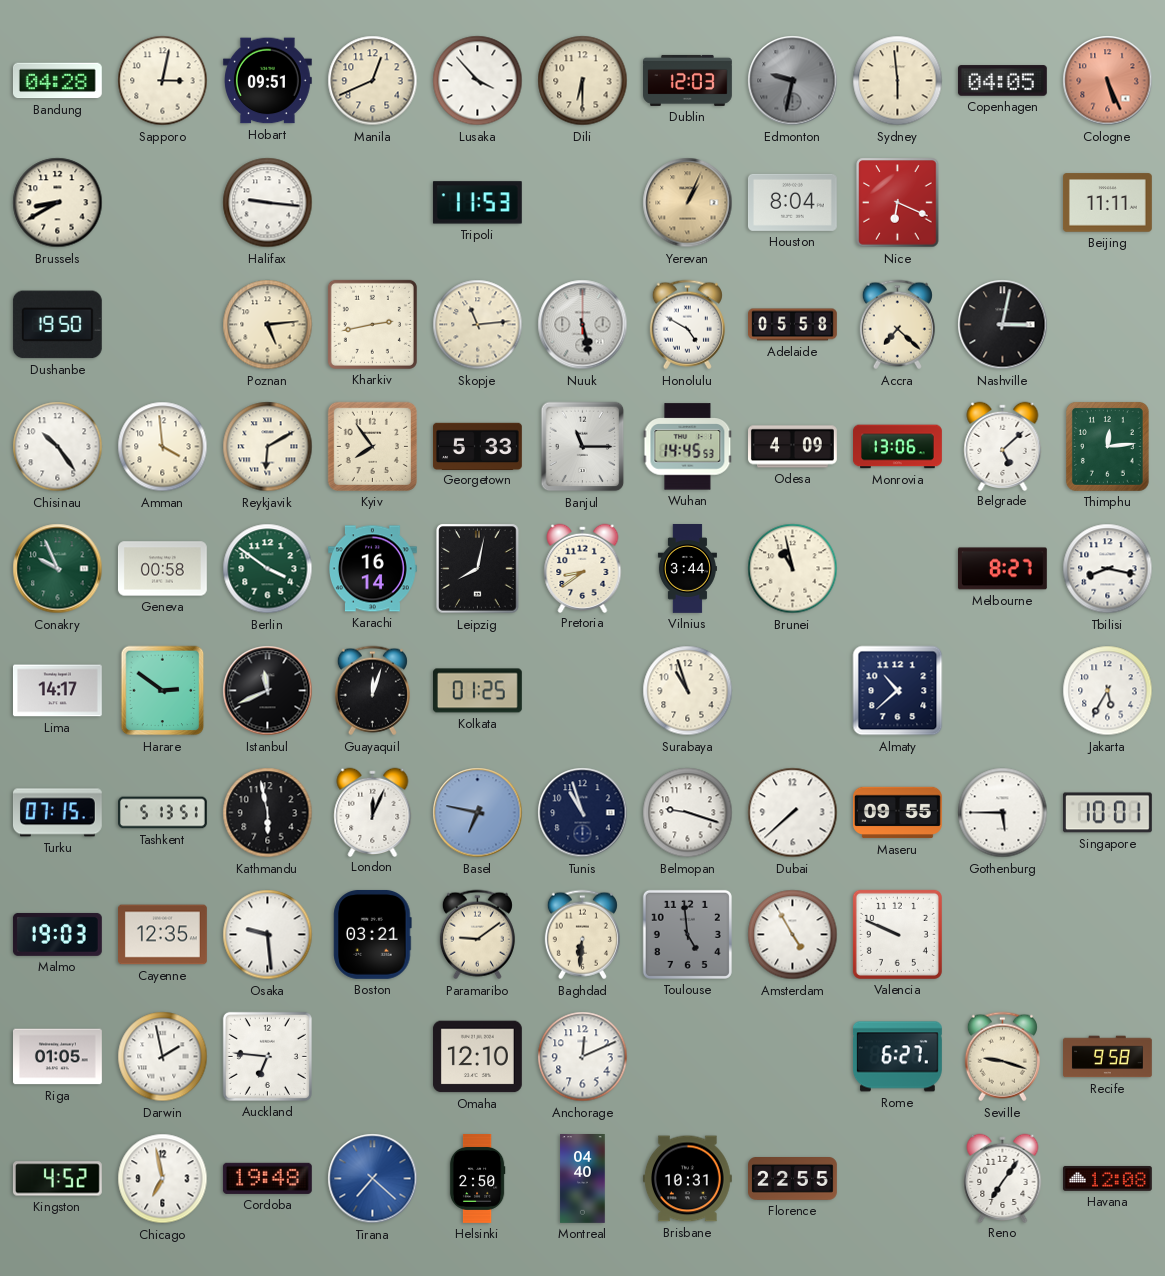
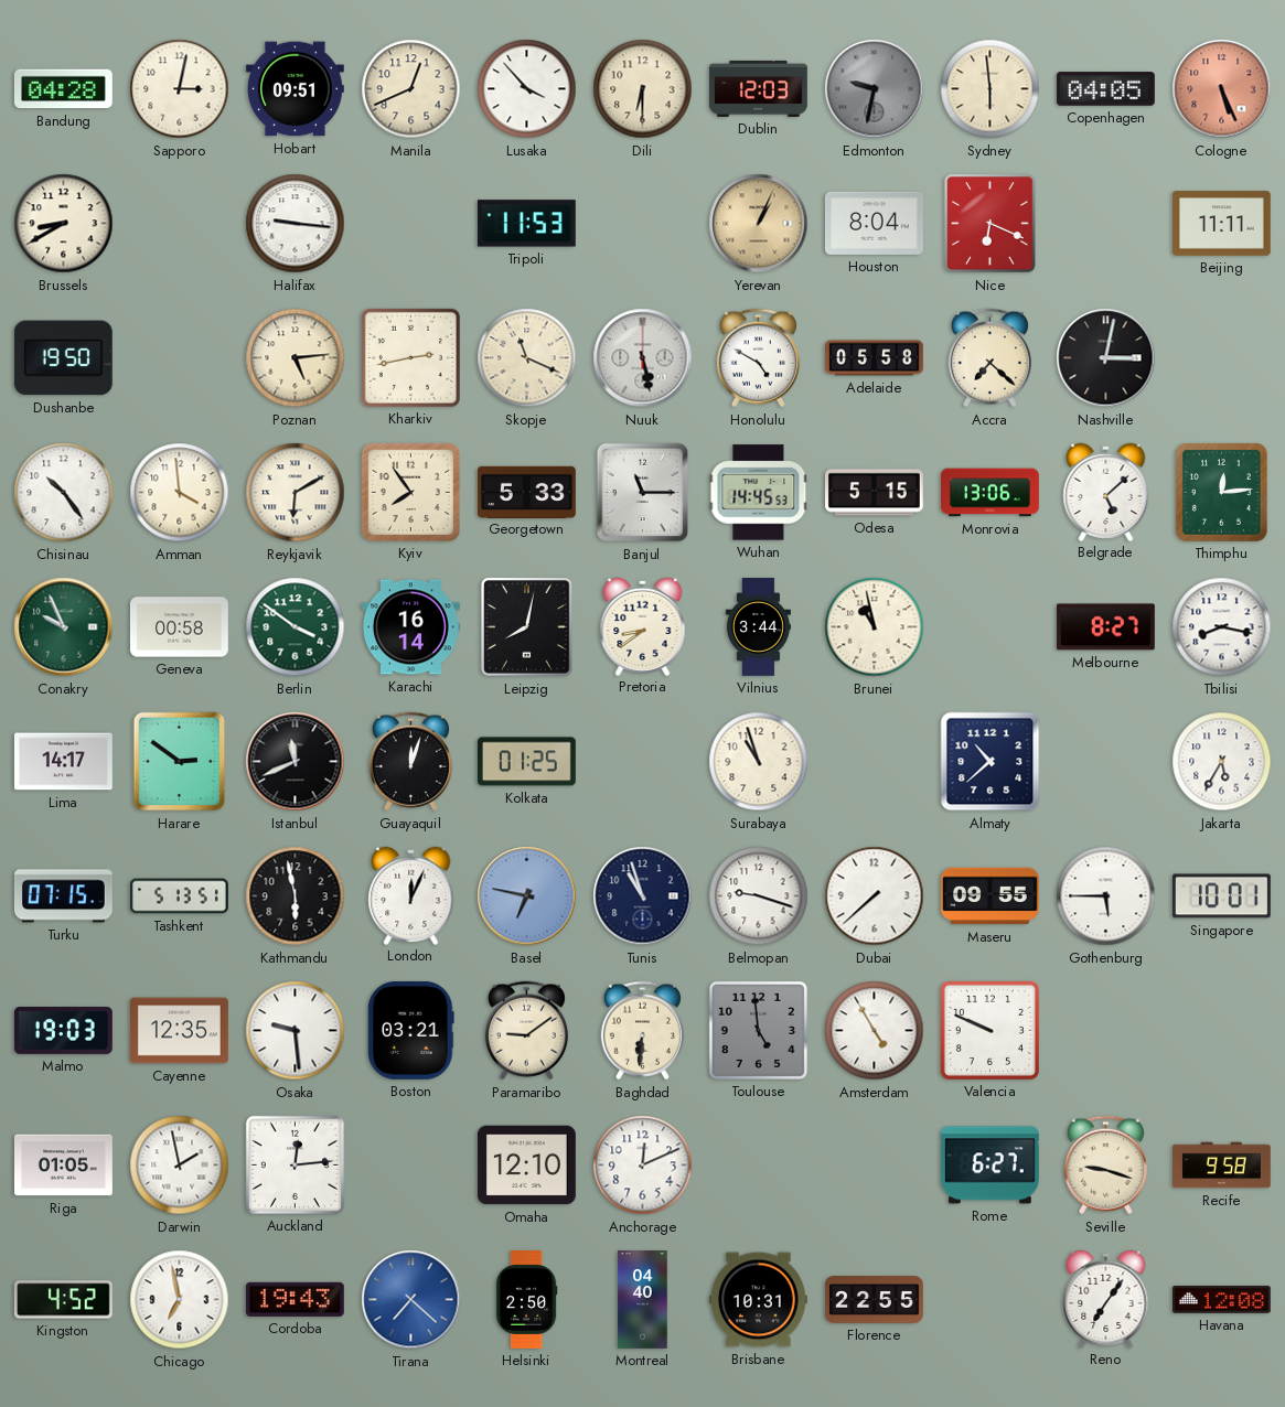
Skopje: 11:14 -> 11:19 (527, 358)
Odesa: 4:09 -> 5:15 (875, 493)
Auckland: 6:46 -> 12:14 (295, 1164)
Cordoba: 19:48 -> 19:43 (295, 1299)
